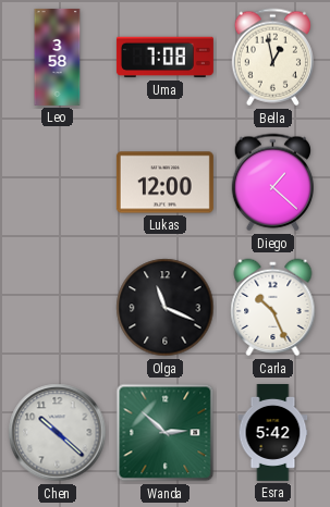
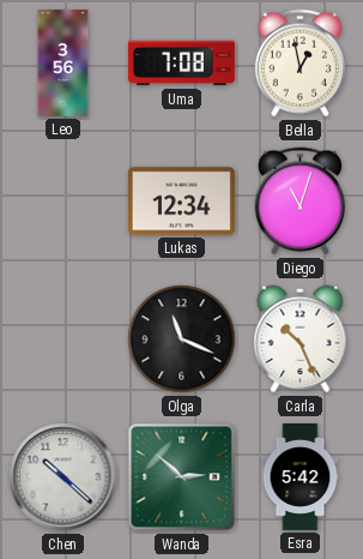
Leo: 3:58 -> 3:56 (63, 62)
Lukas: 12:00 -> 12:34 (181, 202)
Diego: 1:22 -> 11:03 (300, 202)
